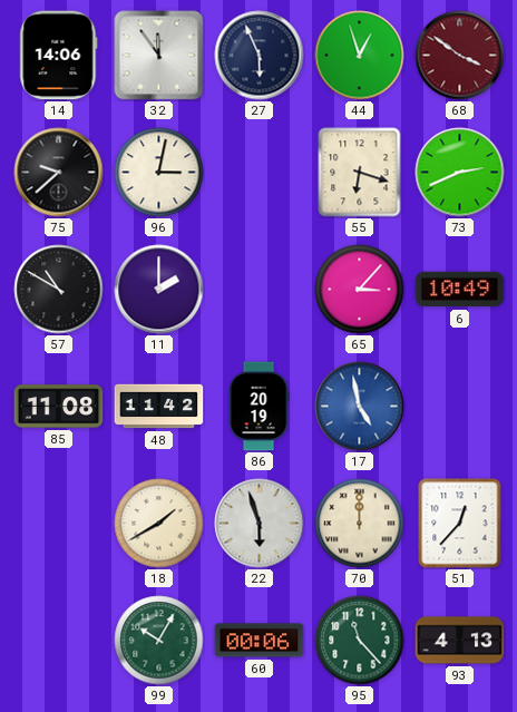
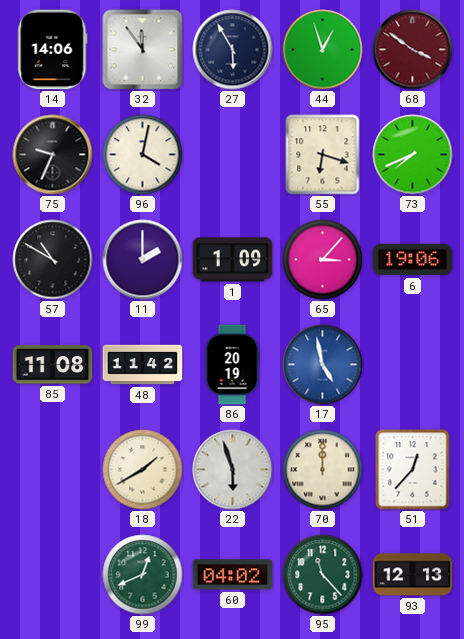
27: 5:56 -> 5:55 (233, 50)
75: 9:38 -> 9:34 (53, 155)
96: 3:02 -> 4:02 (143, 155)
73: 2:41 -> 7:41 (413, 155)
1: none -> 1:09 (233, 260)
6: 10:49 -> 19:06 (413, 260)
99: 10:05 -> 12:41 (143, 575)
60: 00:06 -> 04:02 (233, 575)
93: 4:13 -> 12:13 (413, 575)
